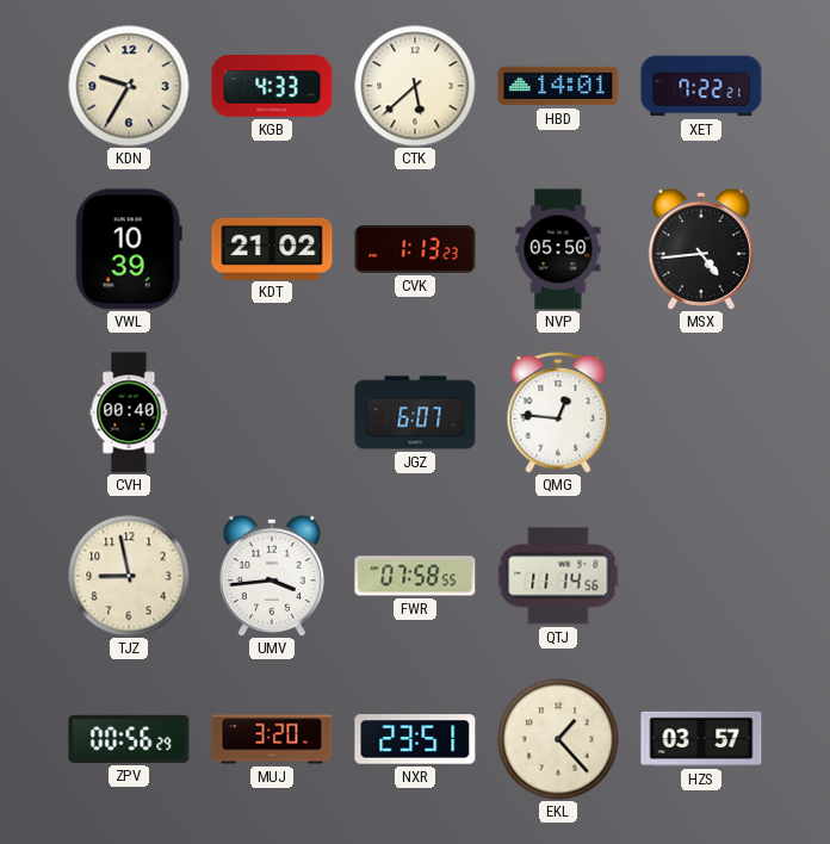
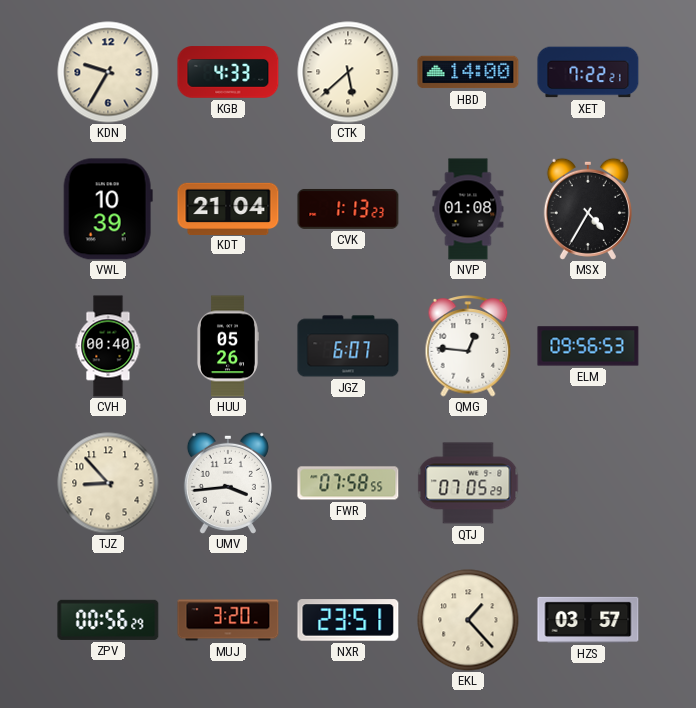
HBD: 14:01 -> 14:00 (468, 72)
KDT: 21:02 -> 21:04 (228, 208)
NVP: 05:50 -> 01:08 (468, 209)
MSX: 4:44 -> 4:35 (588, 209)
HUU: none -> 05:26 (228, 346)
ELM: none -> 09:56 (588, 346)
TJZ: 8:58 -> 8:53 (108, 483)
QTJ: 11:14 -> 07:05 (468, 483)
